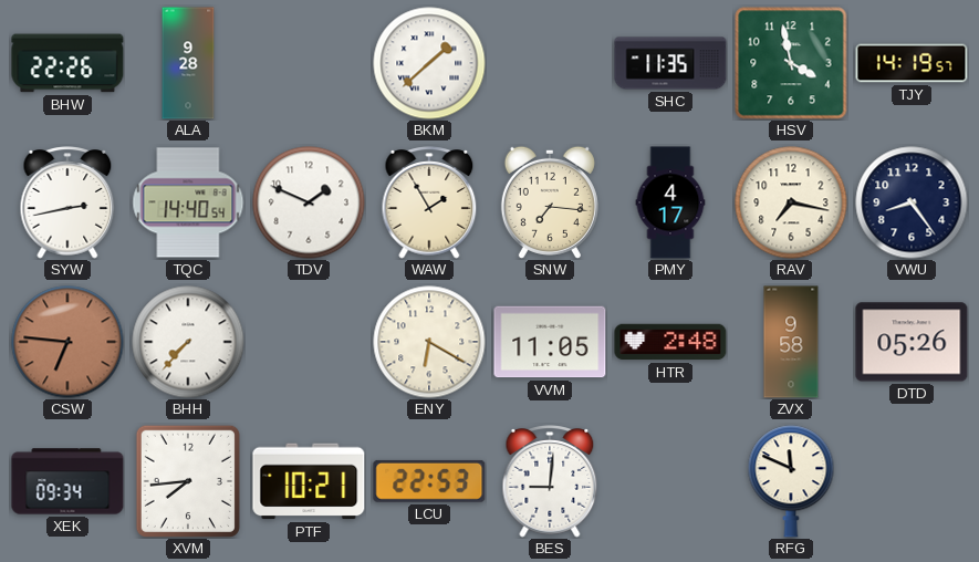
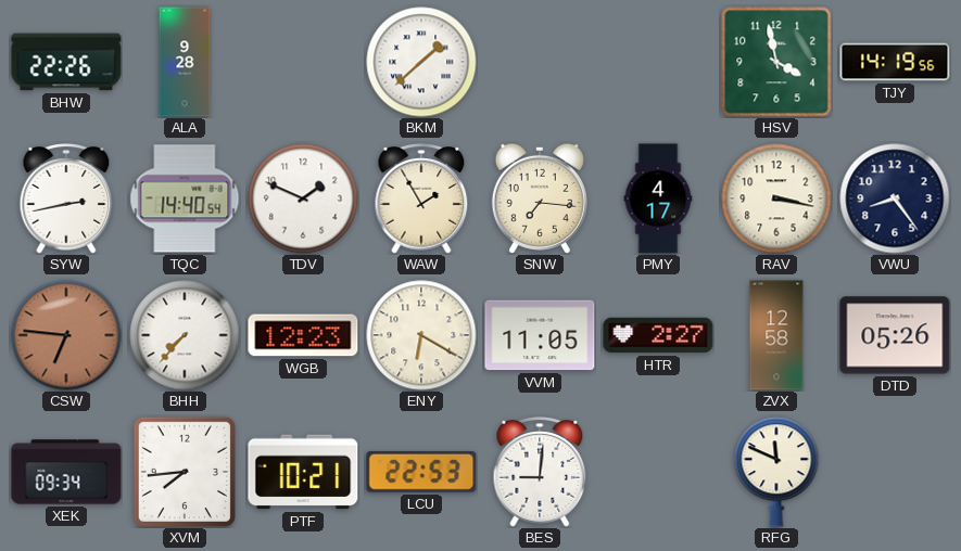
SHC: 11:35 -> none (670, 63)
TJY: 14:19:57 -> 14:19:56 (895, 62)
RAV: 7:17 -> 3:17 (776, 198)
WGB: none -> 12:23 (303, 335)
HTR: 2:48 -> 2:27 (658, 335)
ZVX: 9:58 -> 12:58 (776, 335)
